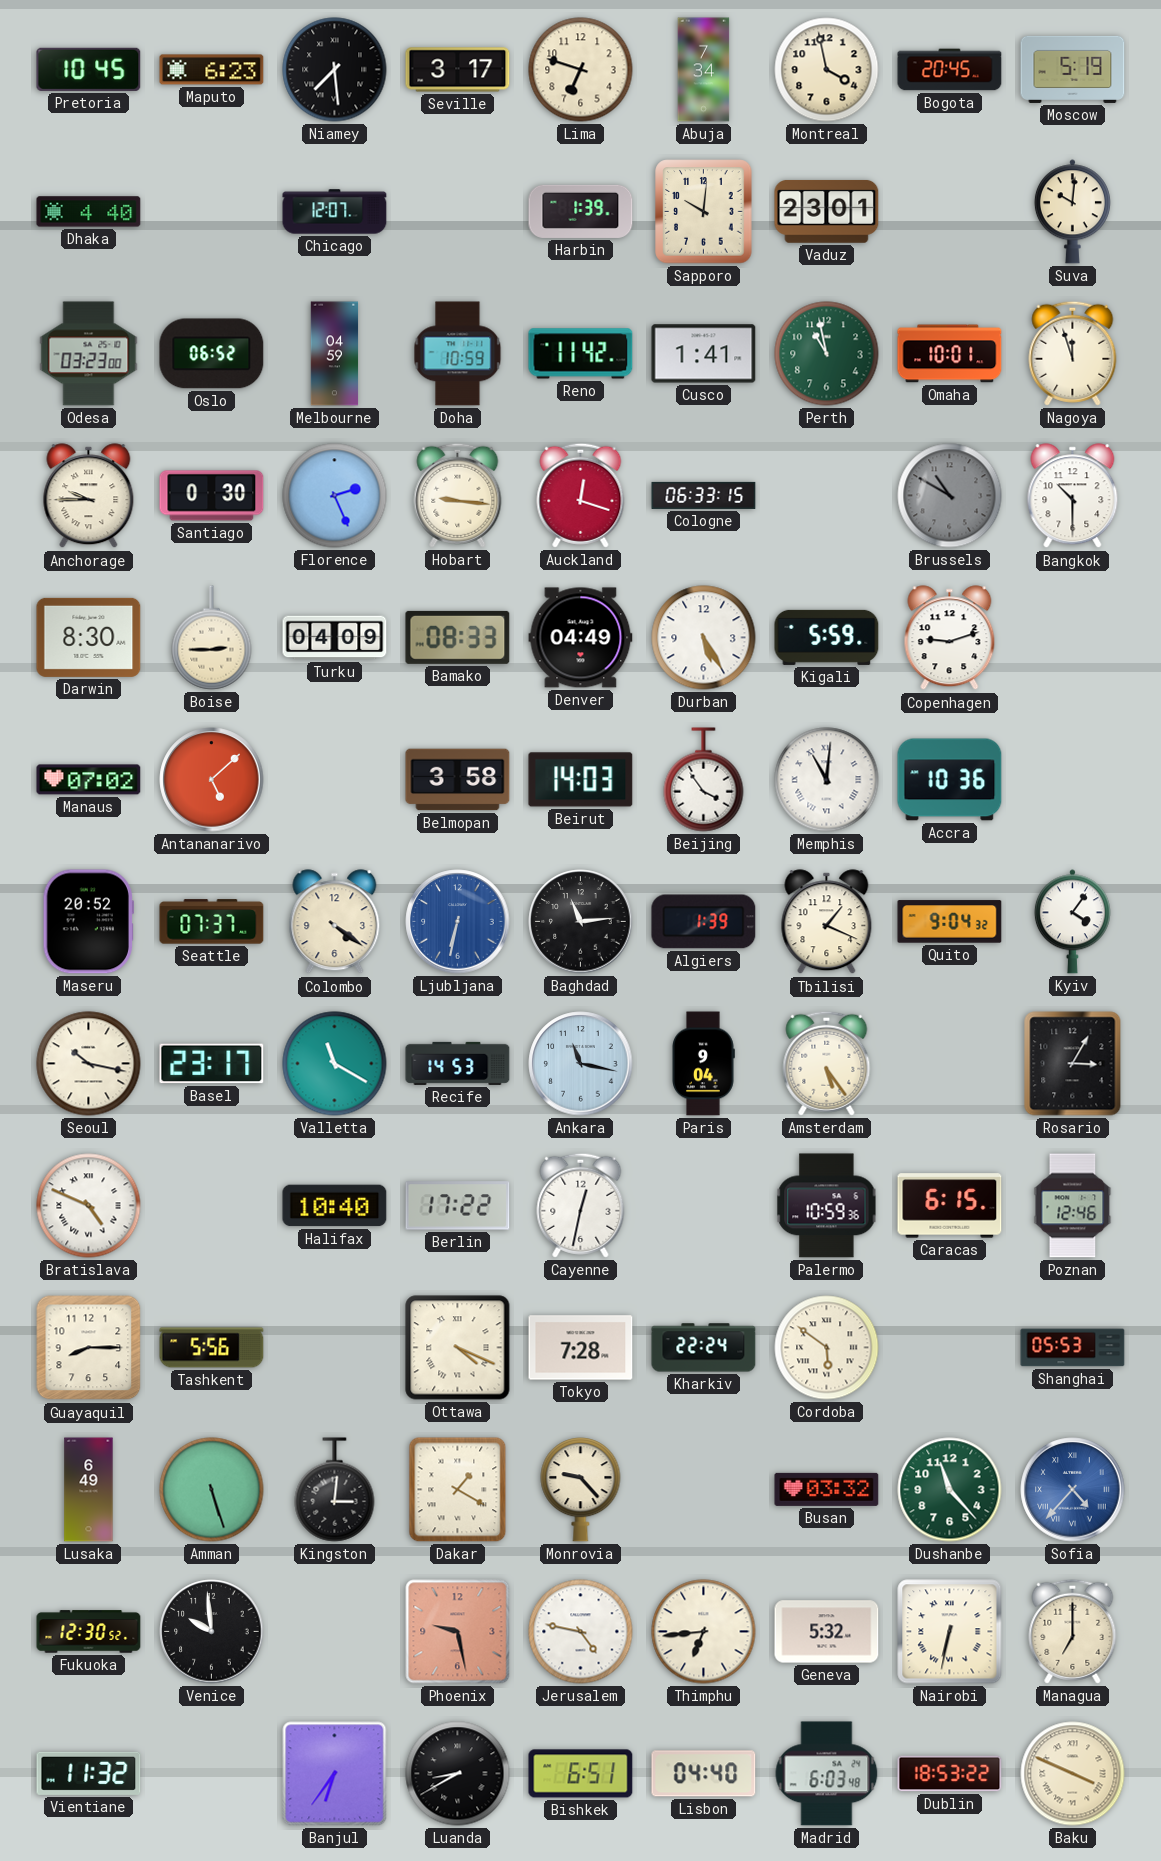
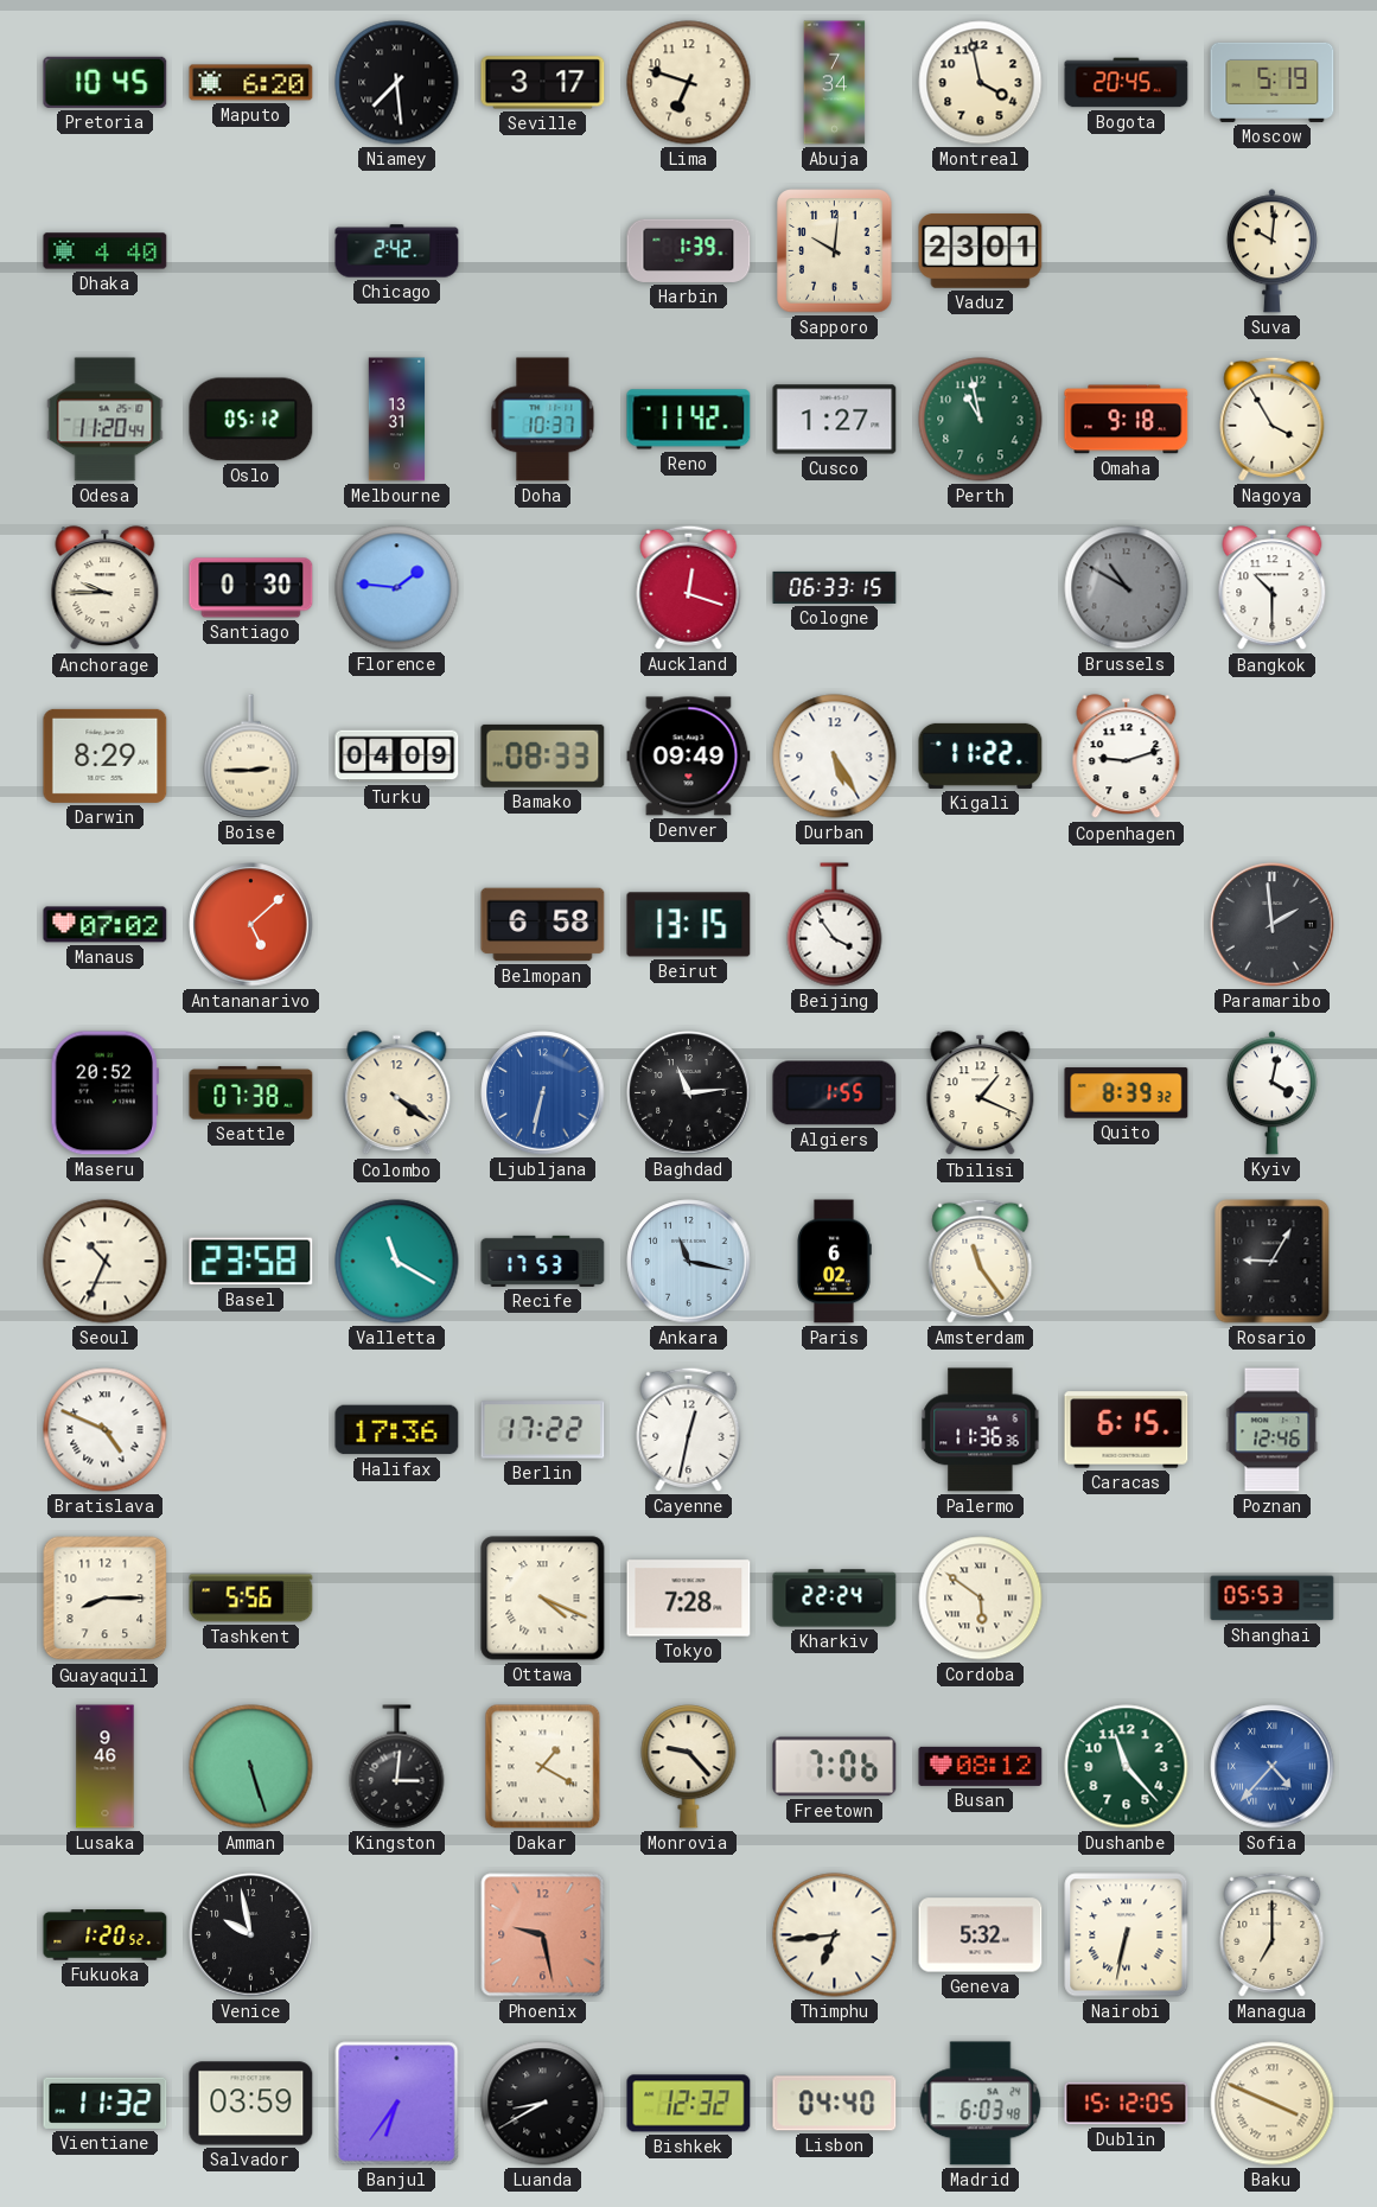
Maputo: 6:23 -> 6:20 (251, 83)
Chicago: 12:07 -> 2:42 (397, 251)
Odesa: 03:23 -> 11:20 (106, 420)
Oslo: 06:52 -> 05:12 (251, 420)
Melbourne: 04:59 -> 13:31 (397, 420)
Doha: 10:59 -> 10:37 (543, 420)
Cusco: 1:41 -> 1:27 (835, 420)
Omaha: 10:01 -> 9:18 (1127, 420)
Nagoya: 11:57 -> 3:55 (1273, 419)
Florence: 2:26 -> 1:46 (397, 588)
Hobart: 9:16 -> none (458, 495)
Darwin: 8:30 -> 8:29 (106, 755)
Denver: 04:49 -> 09:49 (689, 757)
Kigali: 5:59 -> 11:22 (981, 755)
Belmopan: 3:58 -> 6:58 (543, 925)
Beirut: 14:03 -> 13:15 (689, 925)
Memphis: 11:01 -> none (827, 780)
Accra: 10:36 -> none (950, 780)
Paramaribo: none -> 1:59 (1273, 925)
Seattle: 07:37 -> 07:38 (251, 1093)
Algiers: 1:39 -> 1:55 (835, 1093)
Quito: 9:04 -> 8:39 (1127, 1093)
Kyiv: 4:06 -> 4:02 (1271, 1093)
Seoul: 10:17 -> 10:34 (106, 1262)
Basel: 23:17 -> 23:58 (251, 1262)
Recife: 14:53 -> 17:53 (543, 1261)
Paris: 9:04 -> 6:02 (834, 1262)
Amsterdam: 5:24 -> 11:24 (981, 1261)
Rosario: 3:05 -> 9:05 (1273, 1262)
Halifax: 10:40 -> 17:36 (397, 1430)
Palermo: 10:59 -> 11:36 (981, 1430)
Lusaka: 6:49 -> 9:46 (106, 1767)
Freetown: none -> 7:06 (835, 1767)
Busan: 03:32 -> 08:12 (981, 1766)
Fukuoka: 12:30 -> 1:20 (106, 1935)
Venice: 9:59 -> 9:58 (251, 1935)
Jerusalem: 4:47 -> none (581, 1632)
Salvador: none -> 03:59 (251, 2104)
Bishkek: 6:51 -> 12:32 (689, 2104)
Dublin: 18:53 -> 15:12 (1127, 2104)
